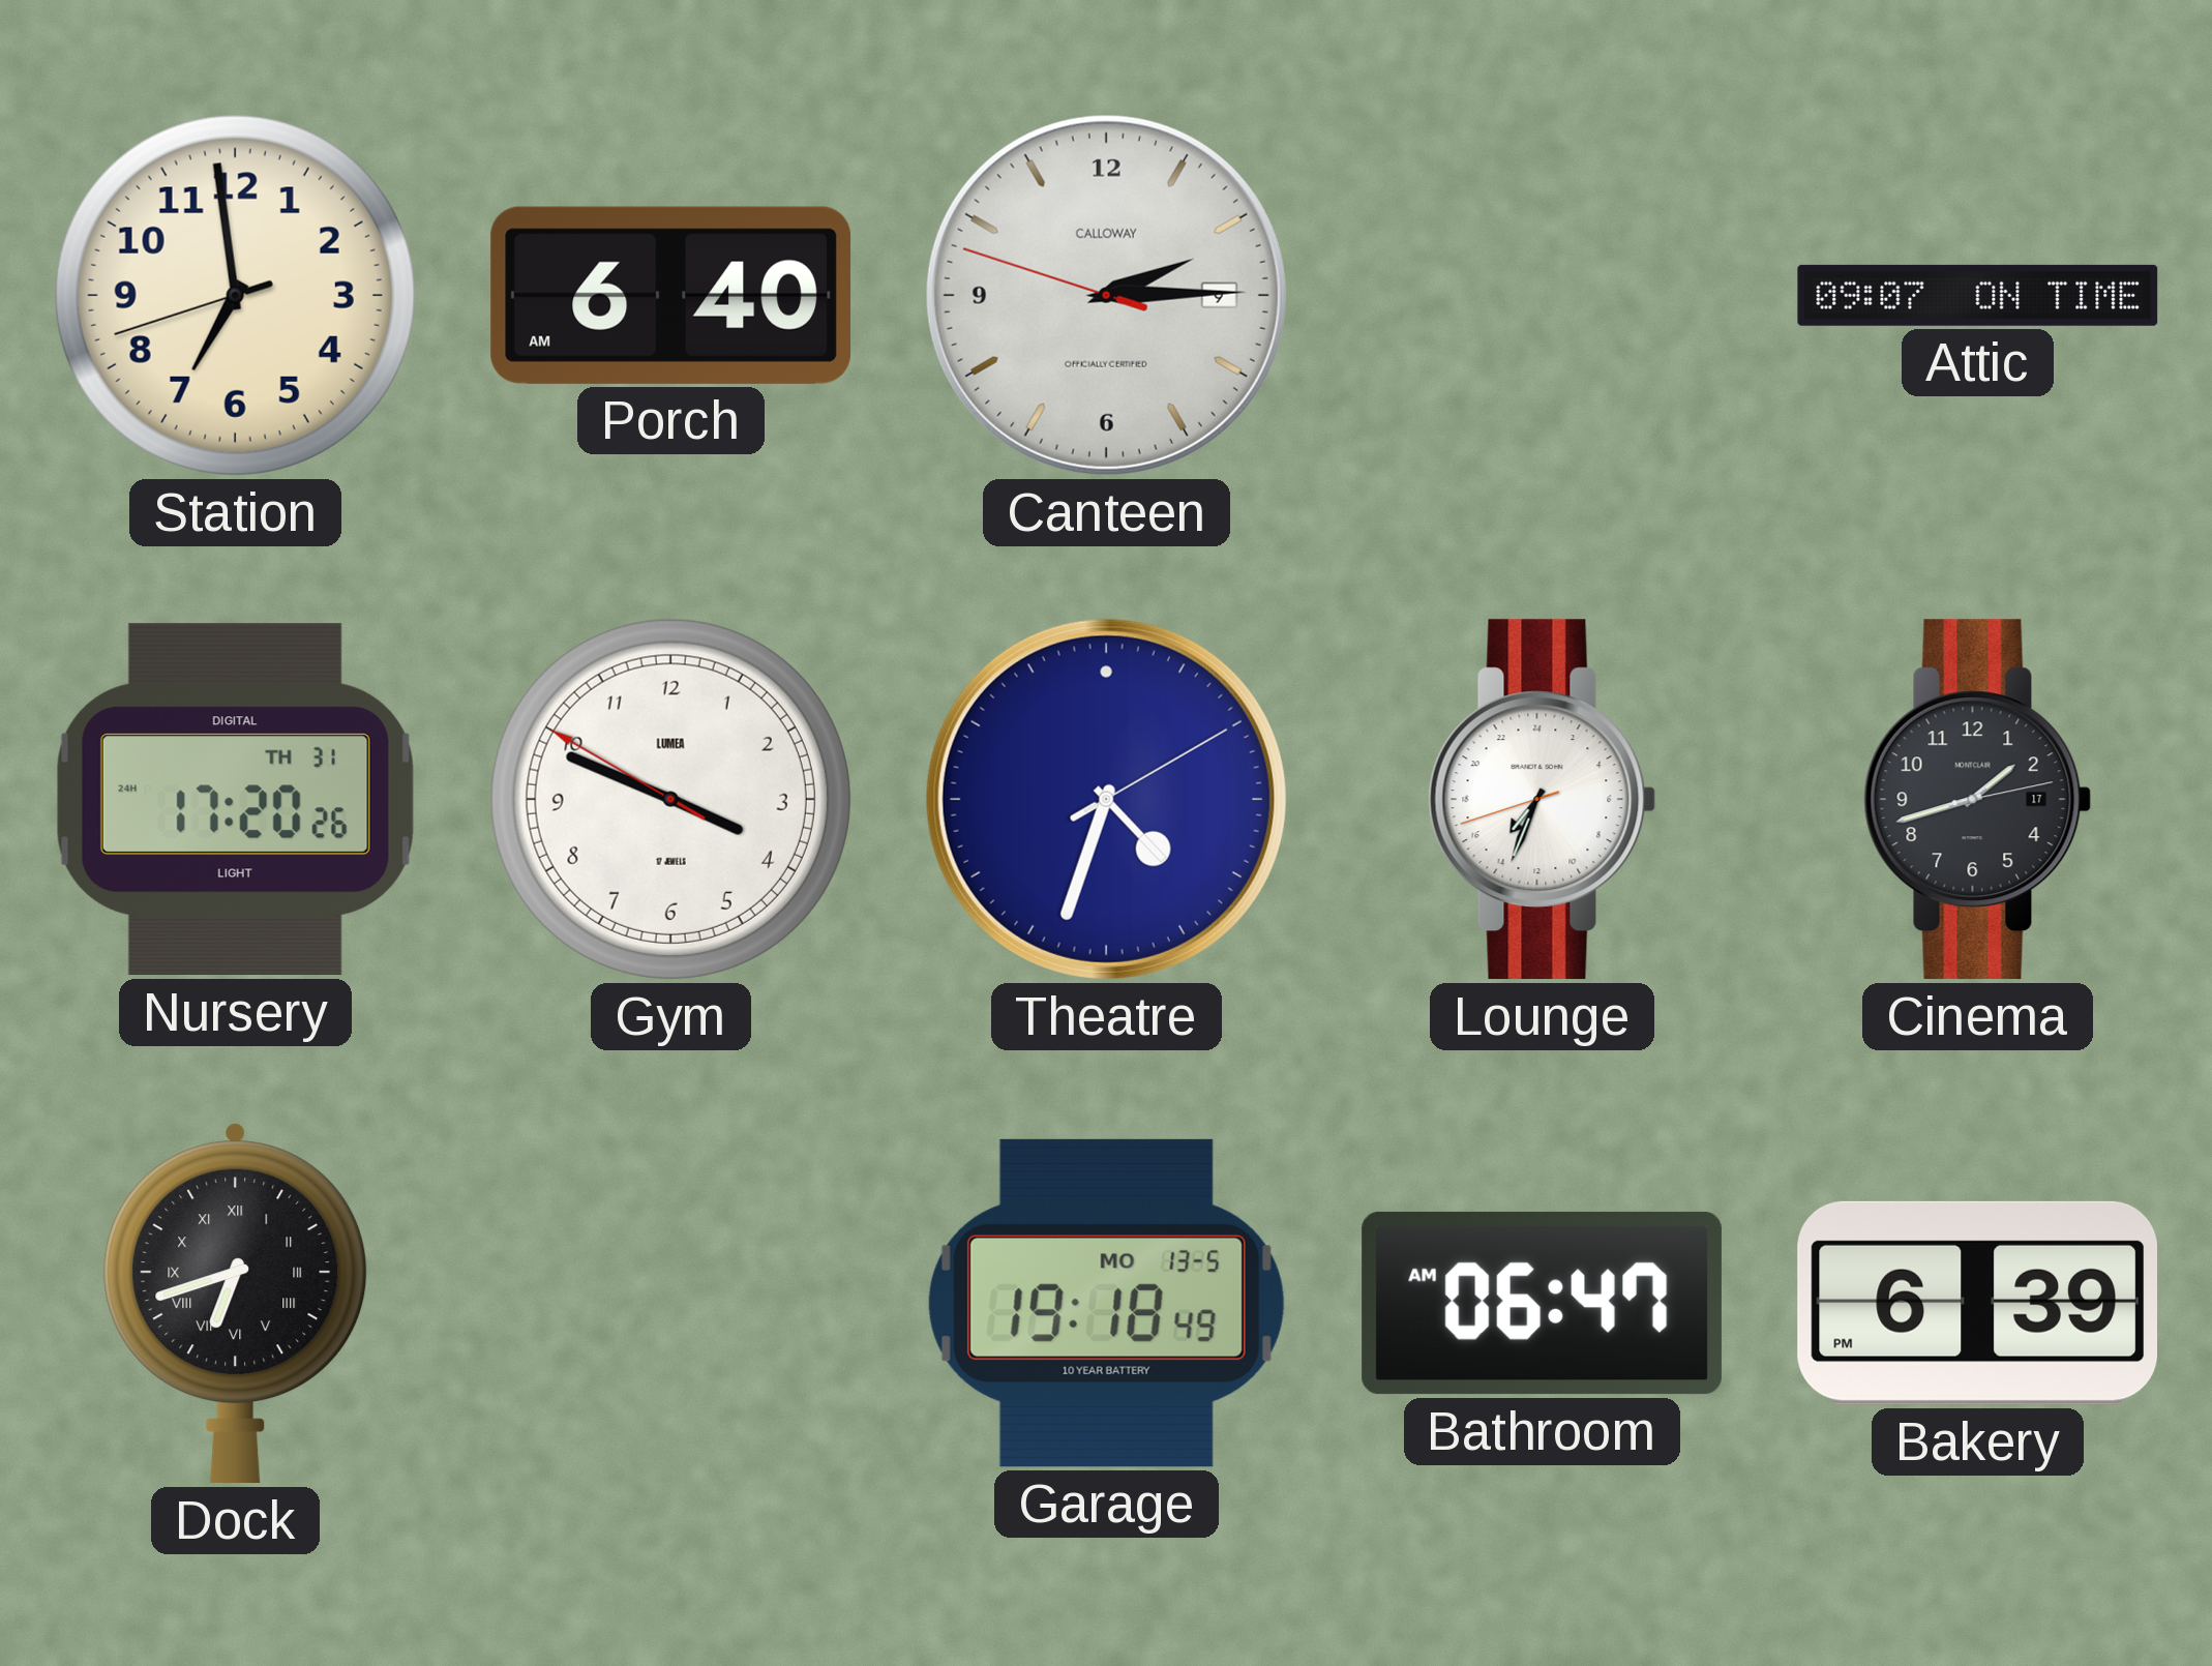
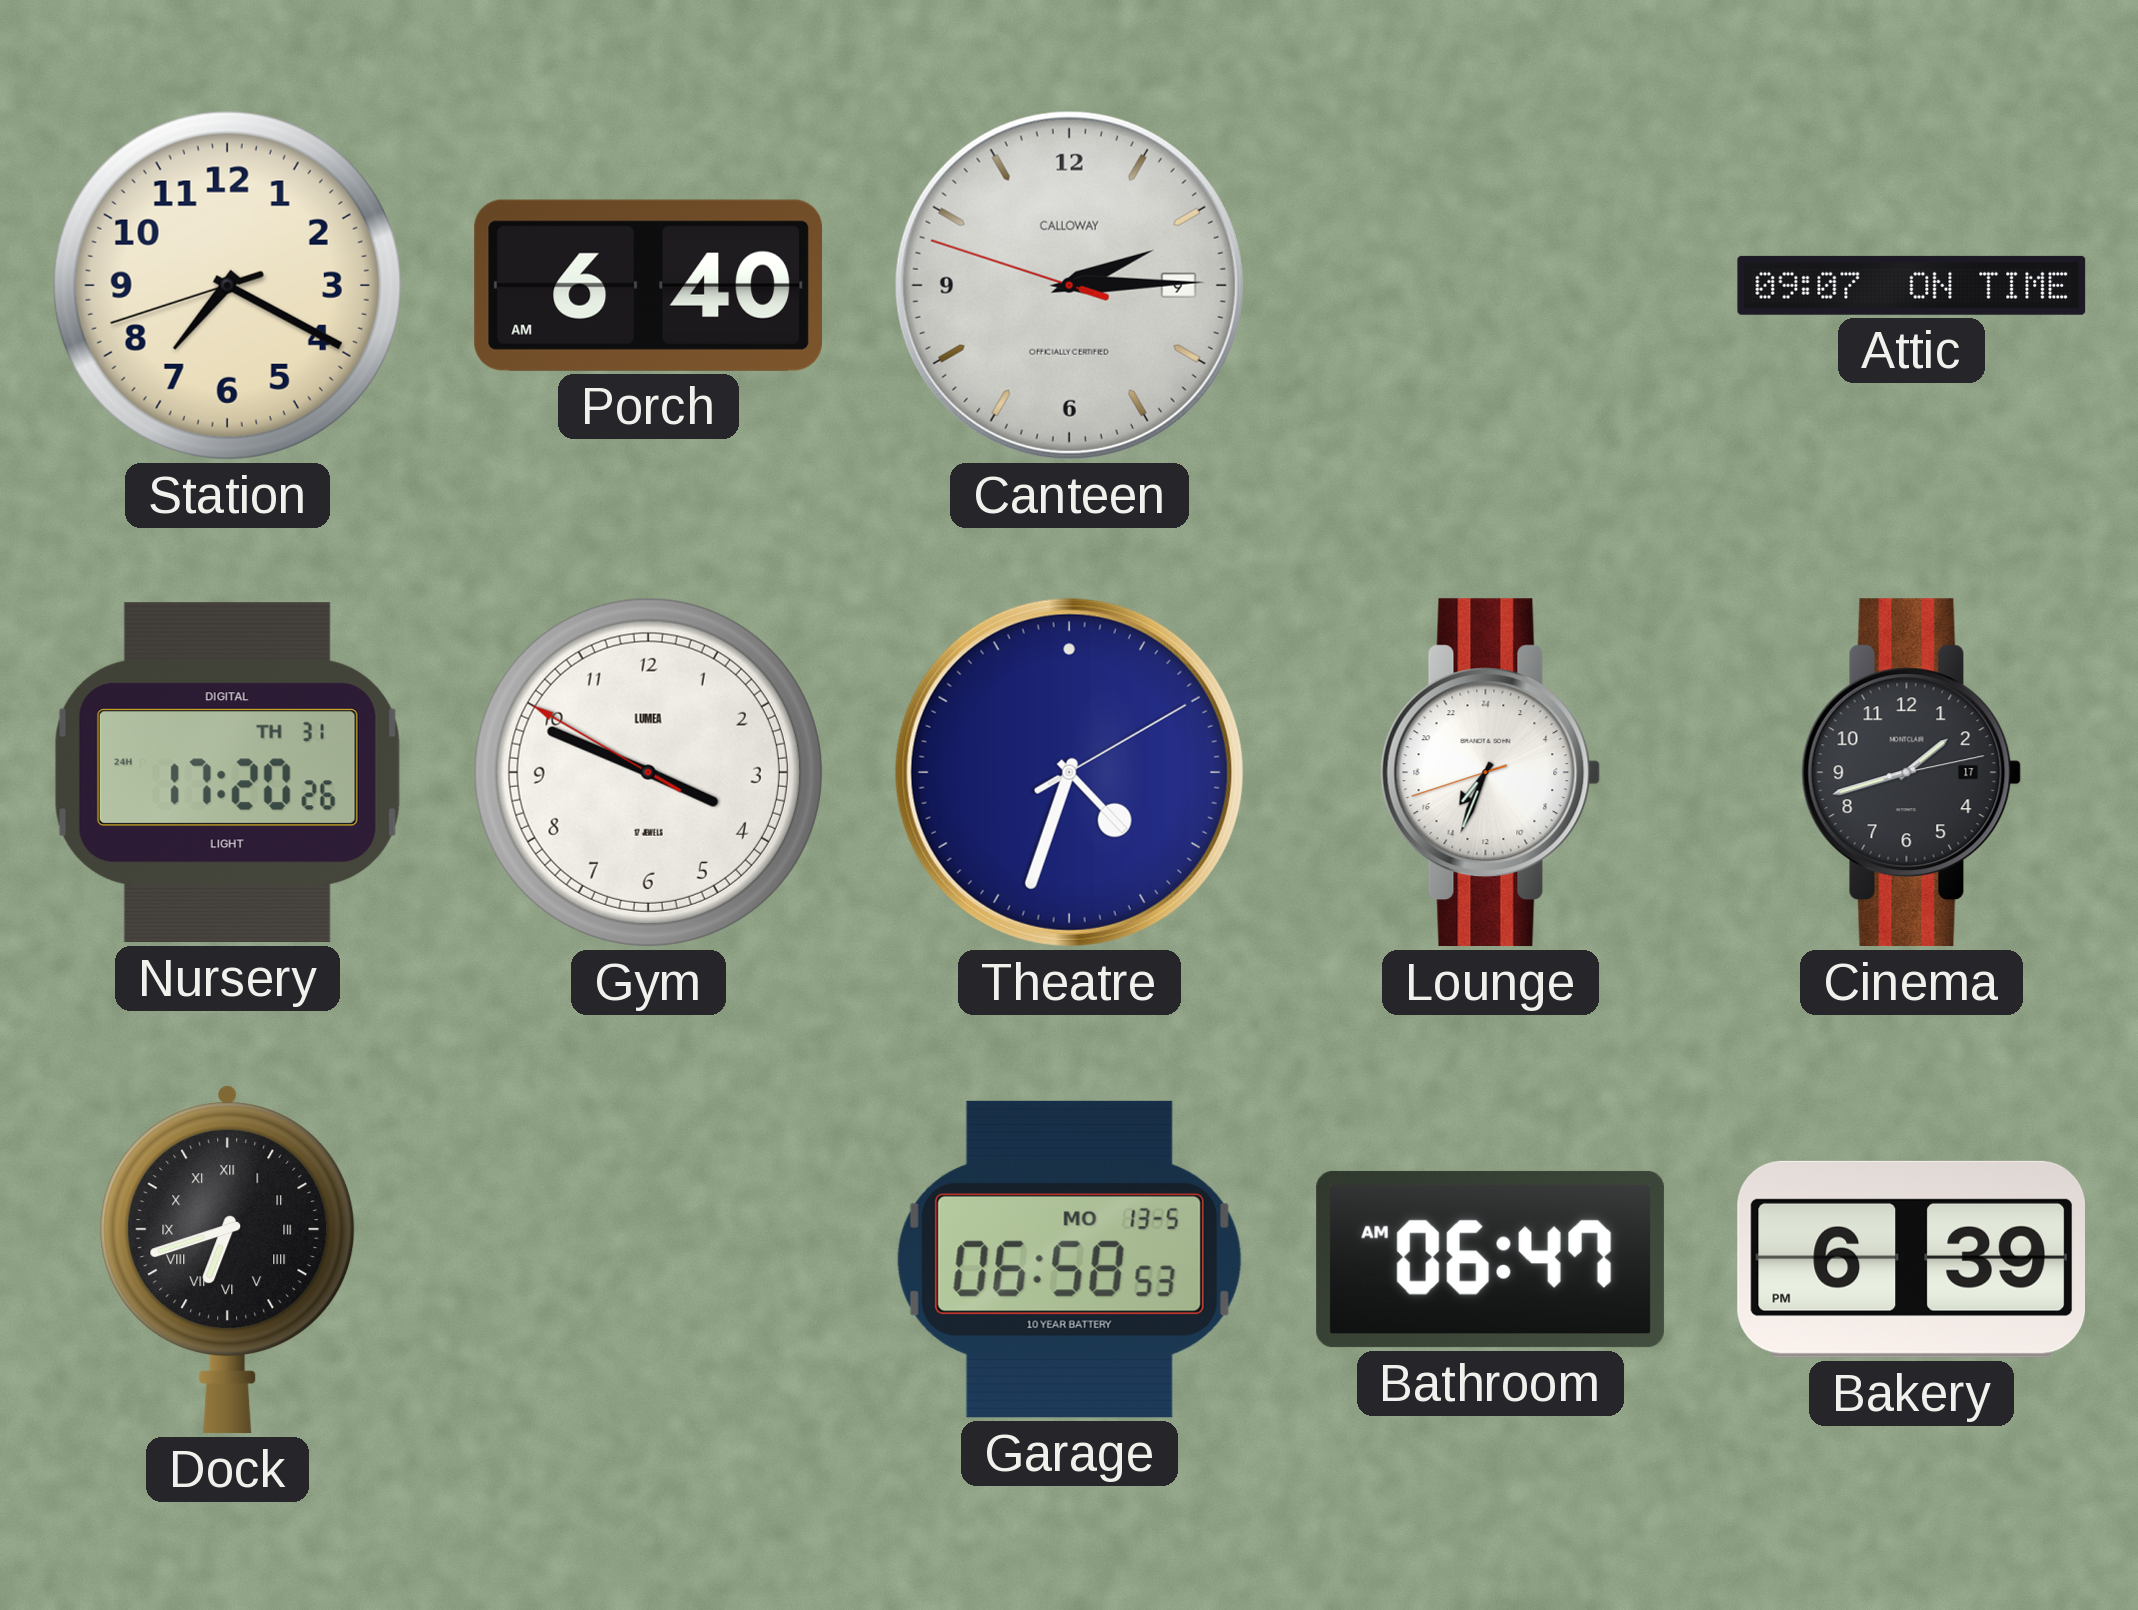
Station: 6:58 -> 7:19 (227, 285)
Garage: 19:18 -> 06:58 (1069, 1259)
